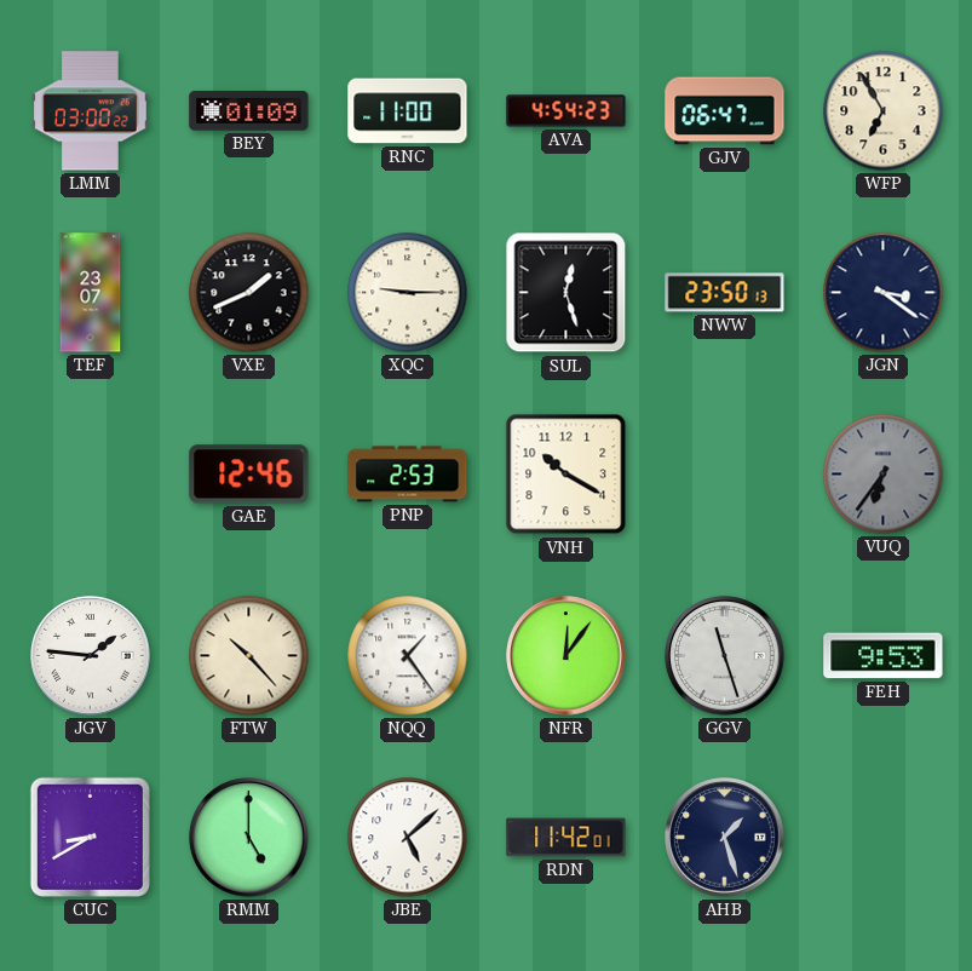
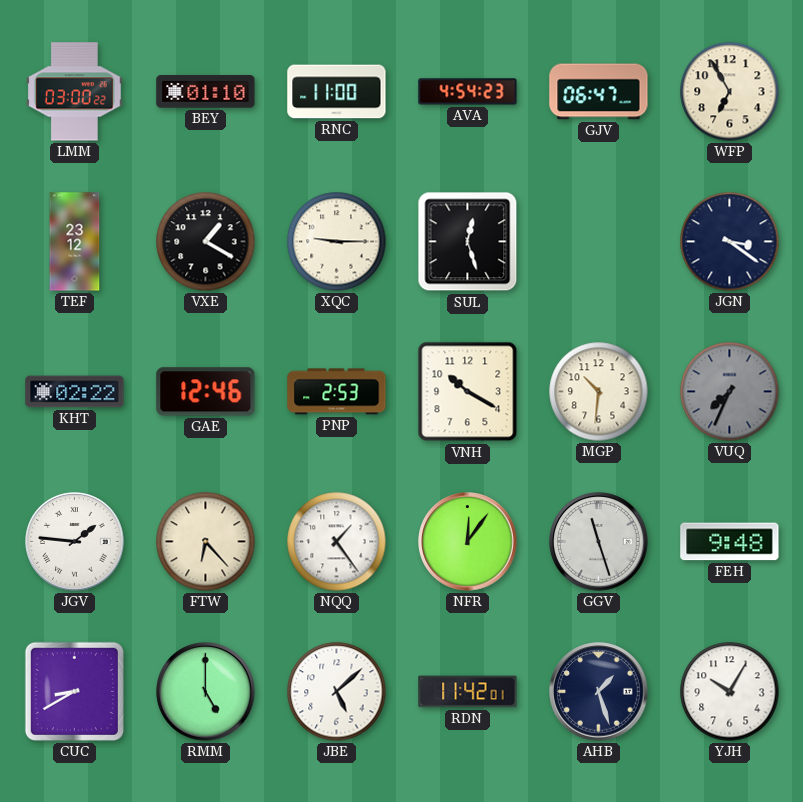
BEY: 01:09 -> 01:10 (206, 92)
TEF: 23:07 -> 23:12 (75, 242)
VXE: 1:41 -> 1:20 (206, 242)
NWW: 23:50 -> none (725, 293)
KHT: none -> 02:22 (75, 392)
MGP: none -> 10:31 (599, 392)
VUQ: 6:36 -> 7:34 (730, 392)
FTW: 10:23 -> 6:23 (206, 542)
FEH: 9:53 -> 9:48 (730, 542)
YJH: none -> 10:05 (730, 692)
